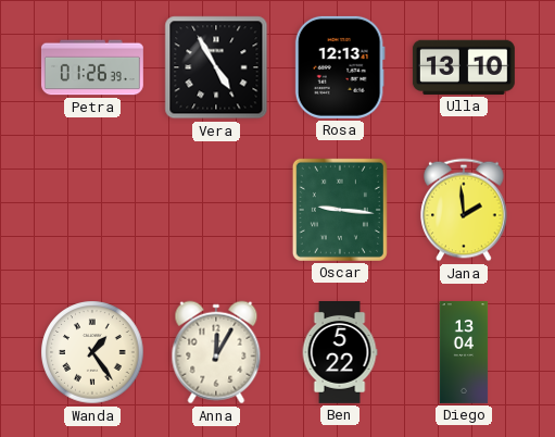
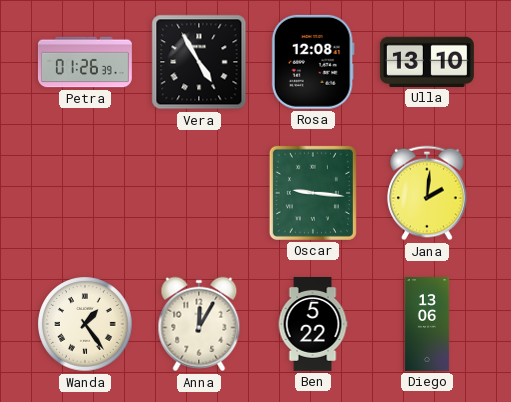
Rosa: 12:13 -> 12:08 (313, 62)
Jana: 1:59 -> 2:01 (427, 193)
Diego: 13:04 -> 13:06 (427, 325)
